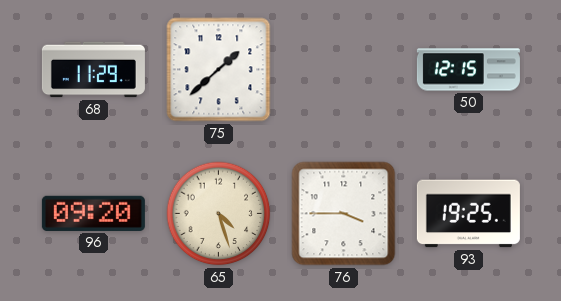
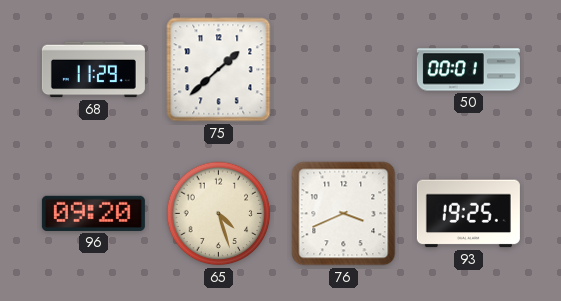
50: 12:15 -> 00:01 (468, 70)
76: 3:45 -> 3:41 (344, 214)
